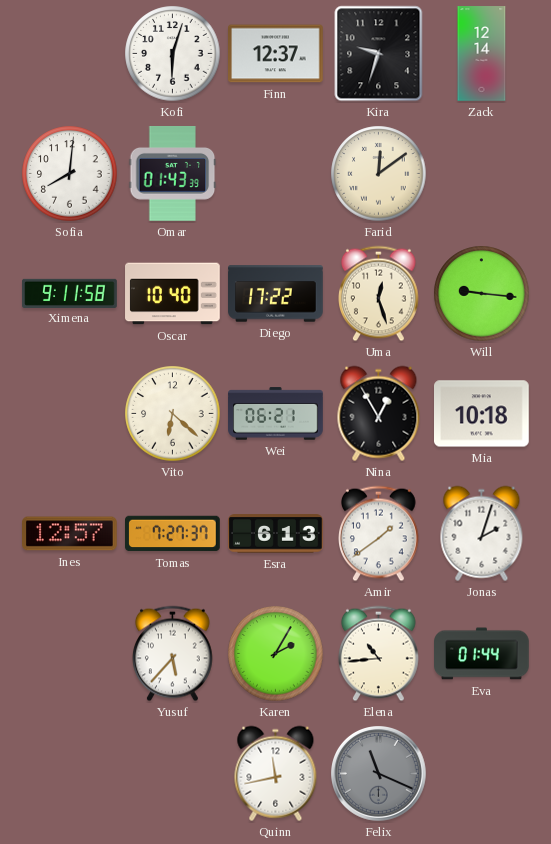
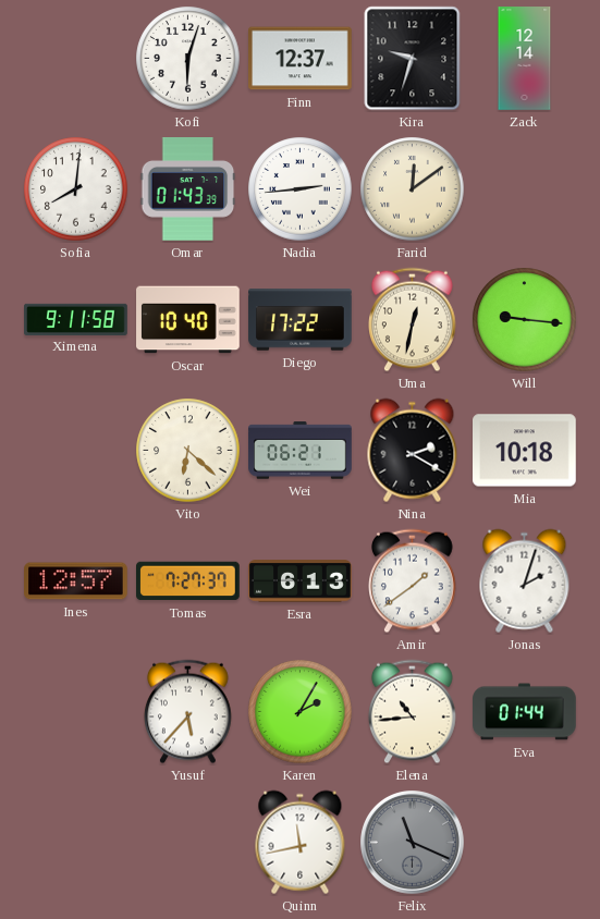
Nadia: none -> 2:44 (301, 189)
Uma: 12:27 -> 12:32 (413, 320)
Nina: 12:55 -> 2:20 (413, 451)
